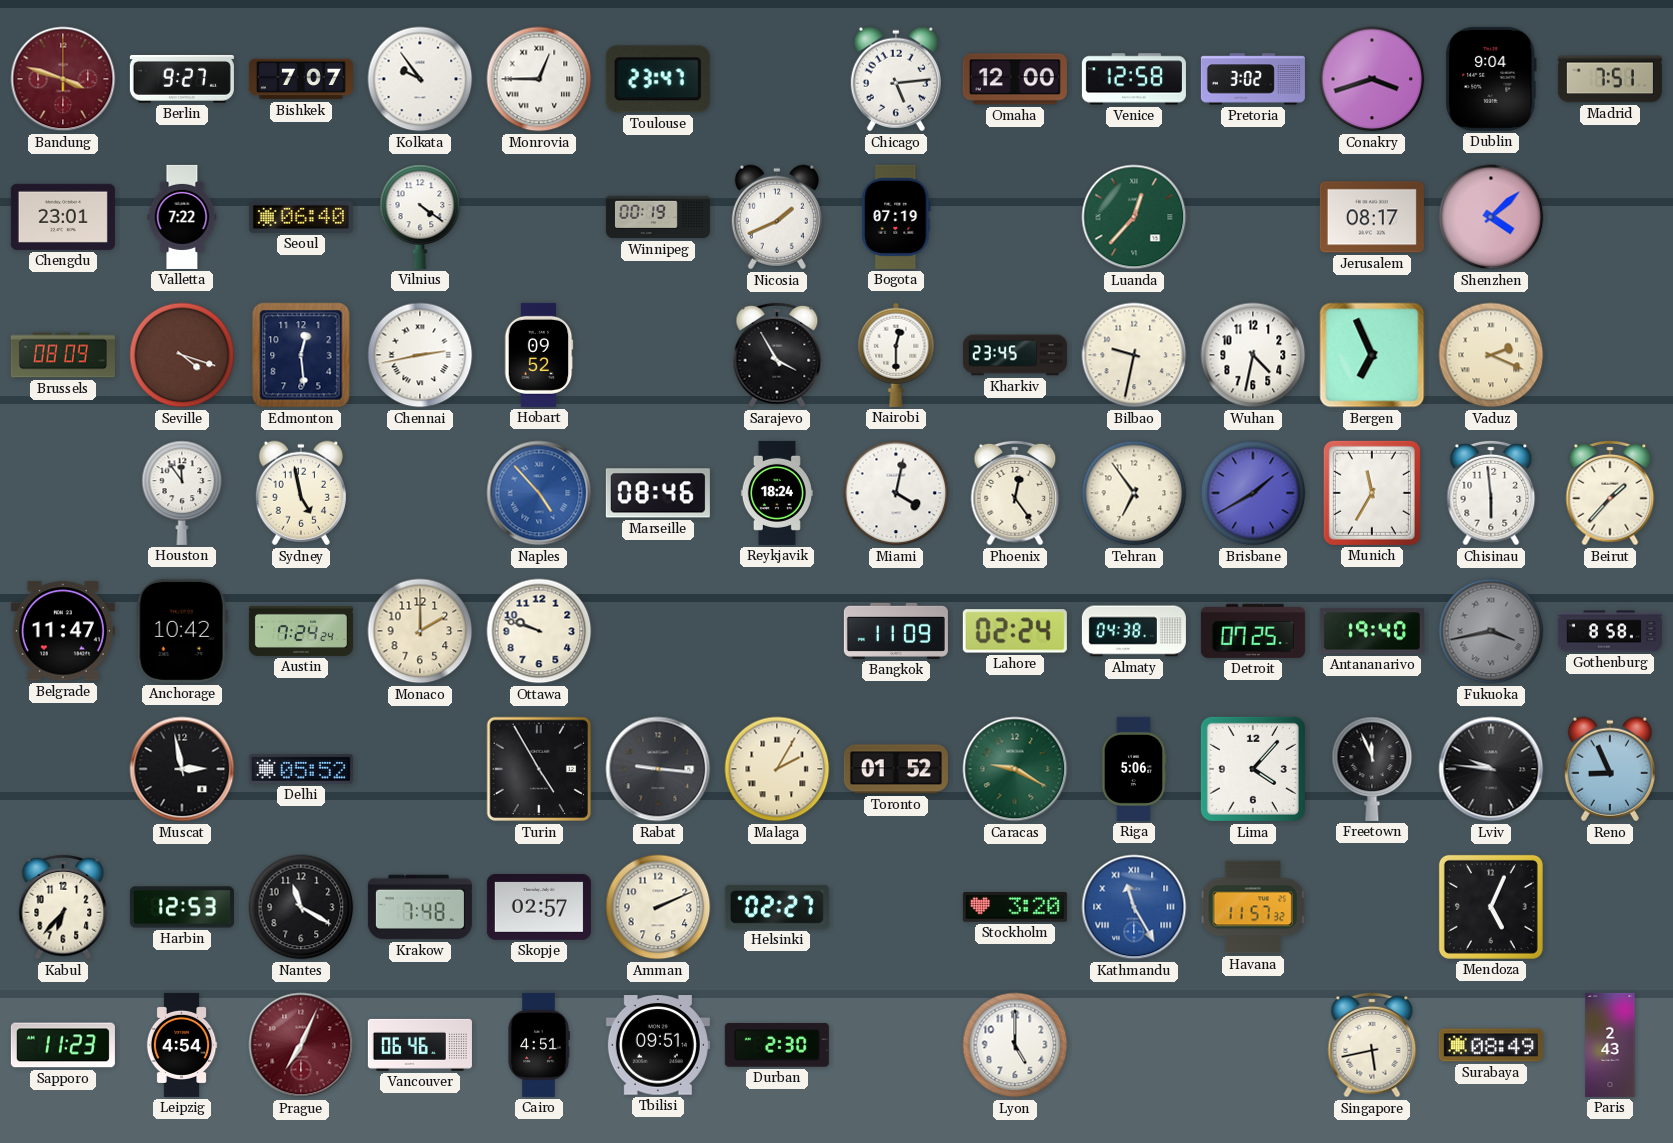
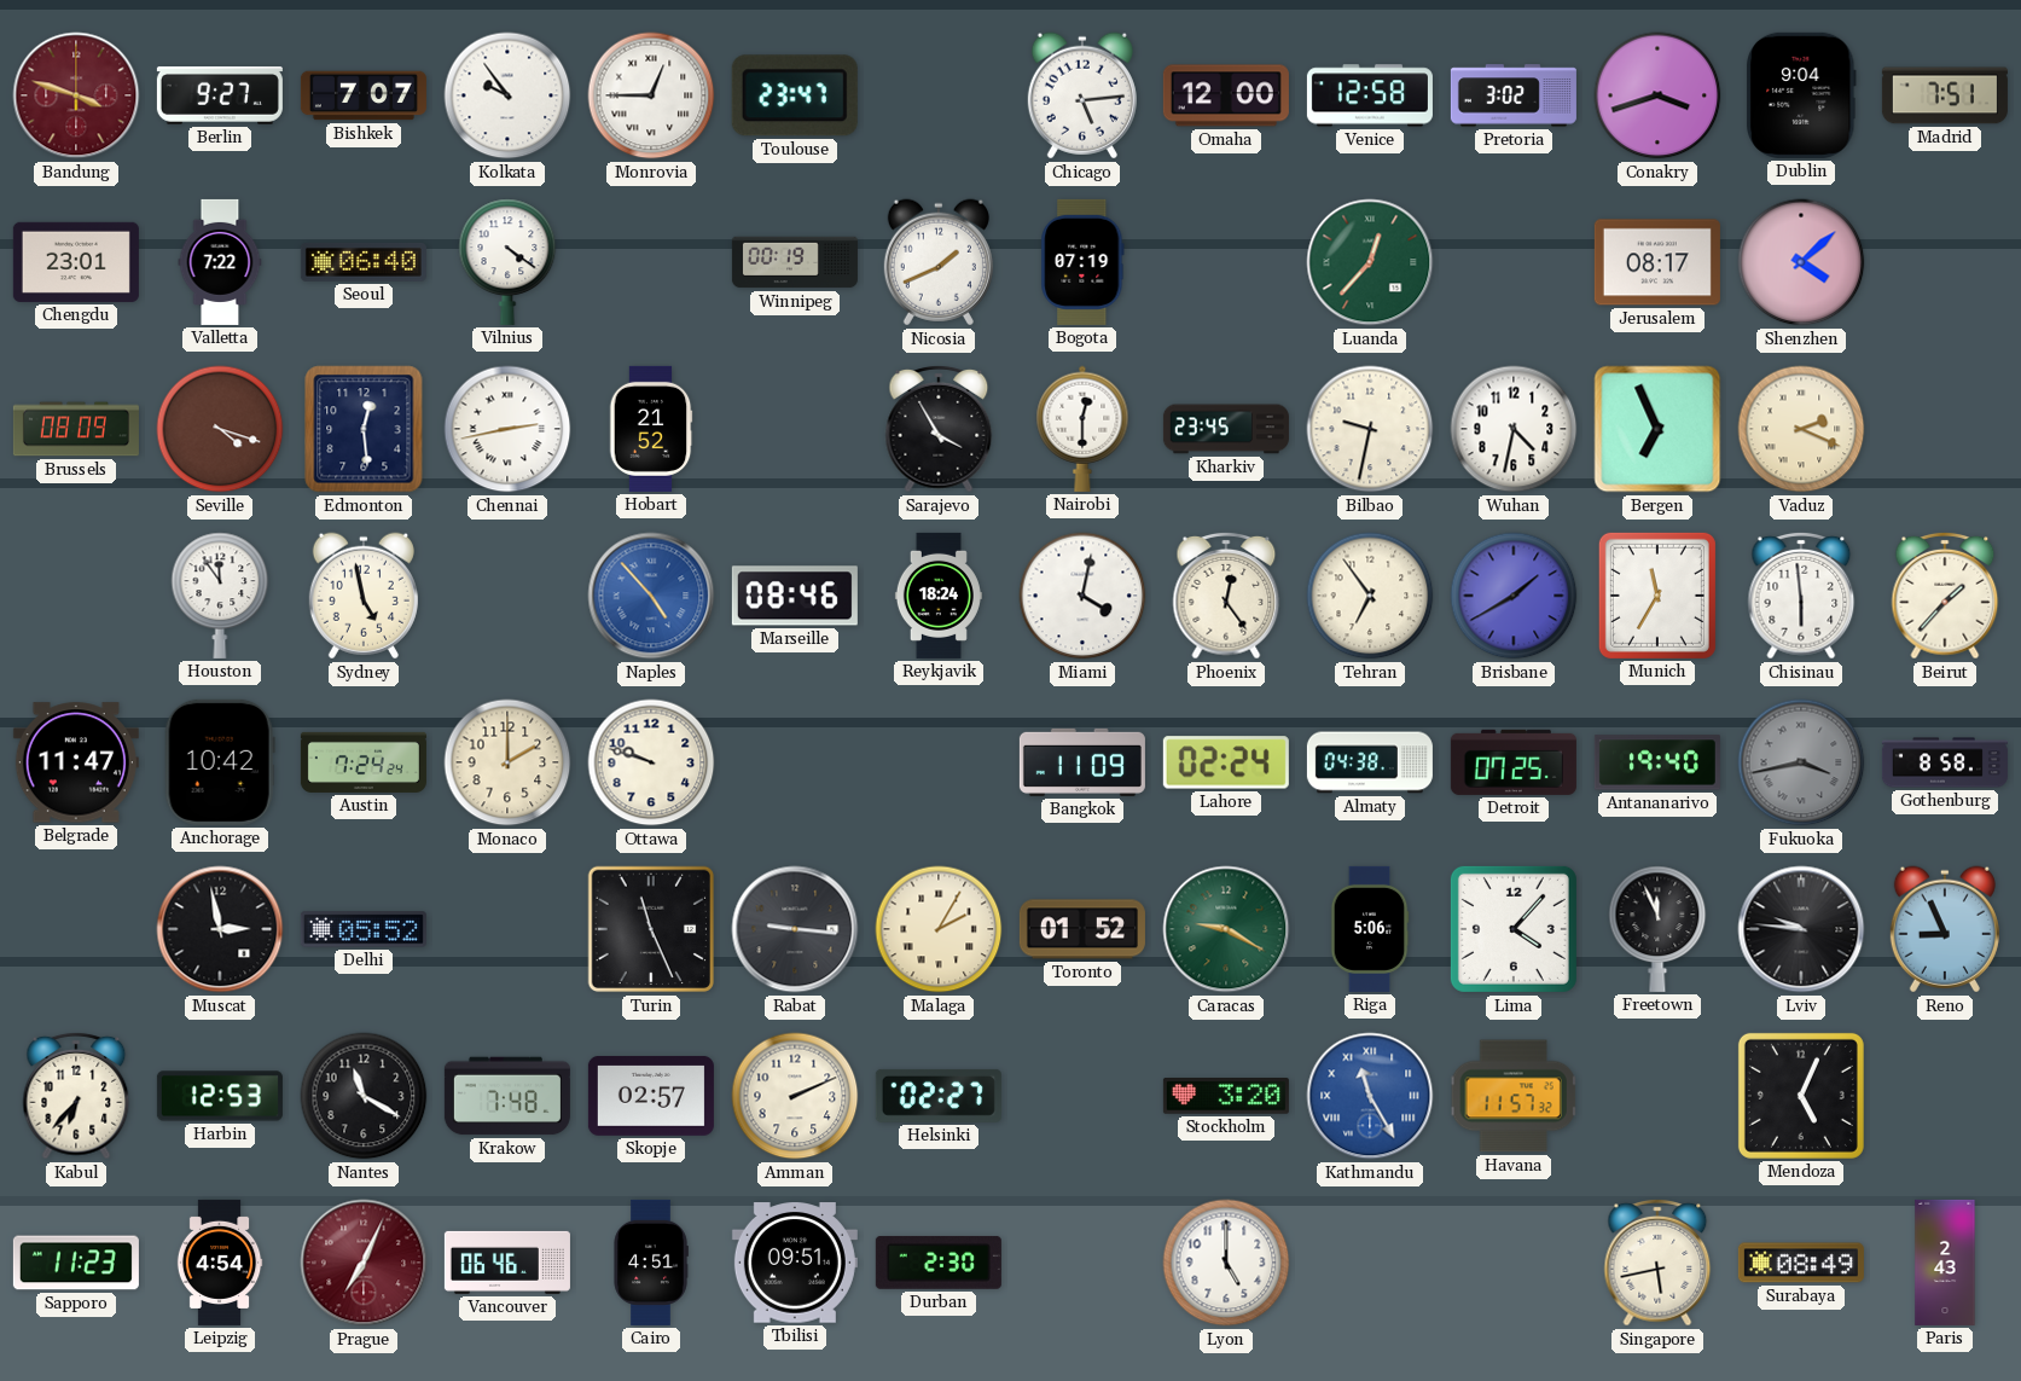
Hobart: 09:52 -> 21:52 (651, 429)
Turin: 4:55 -> 11:26 (651, 929)
